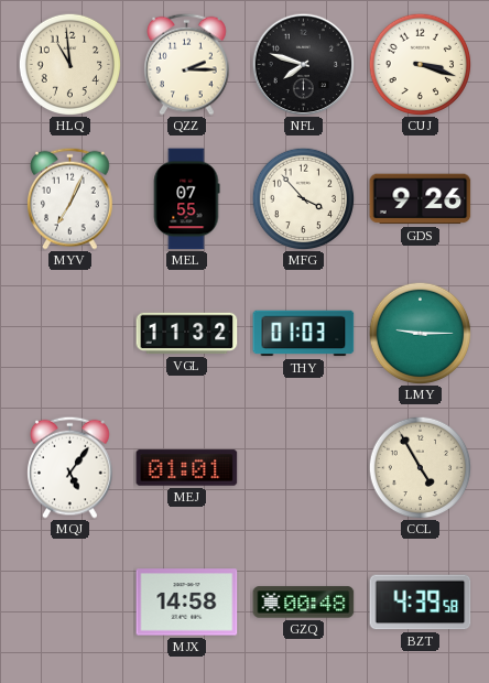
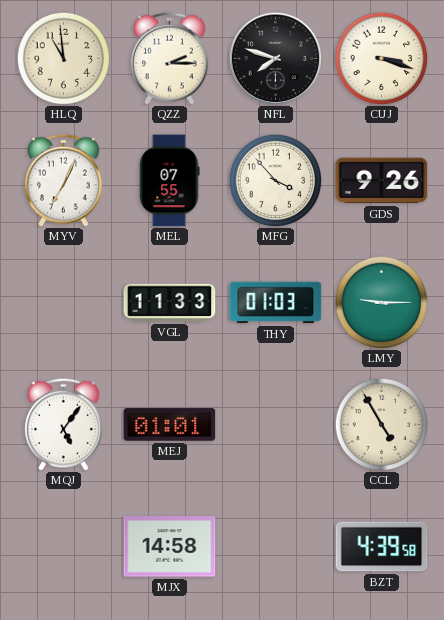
VGL: 11:32 -> 11:33 (170, 303)
GZQ: 00:48 -> none (304, 603)
